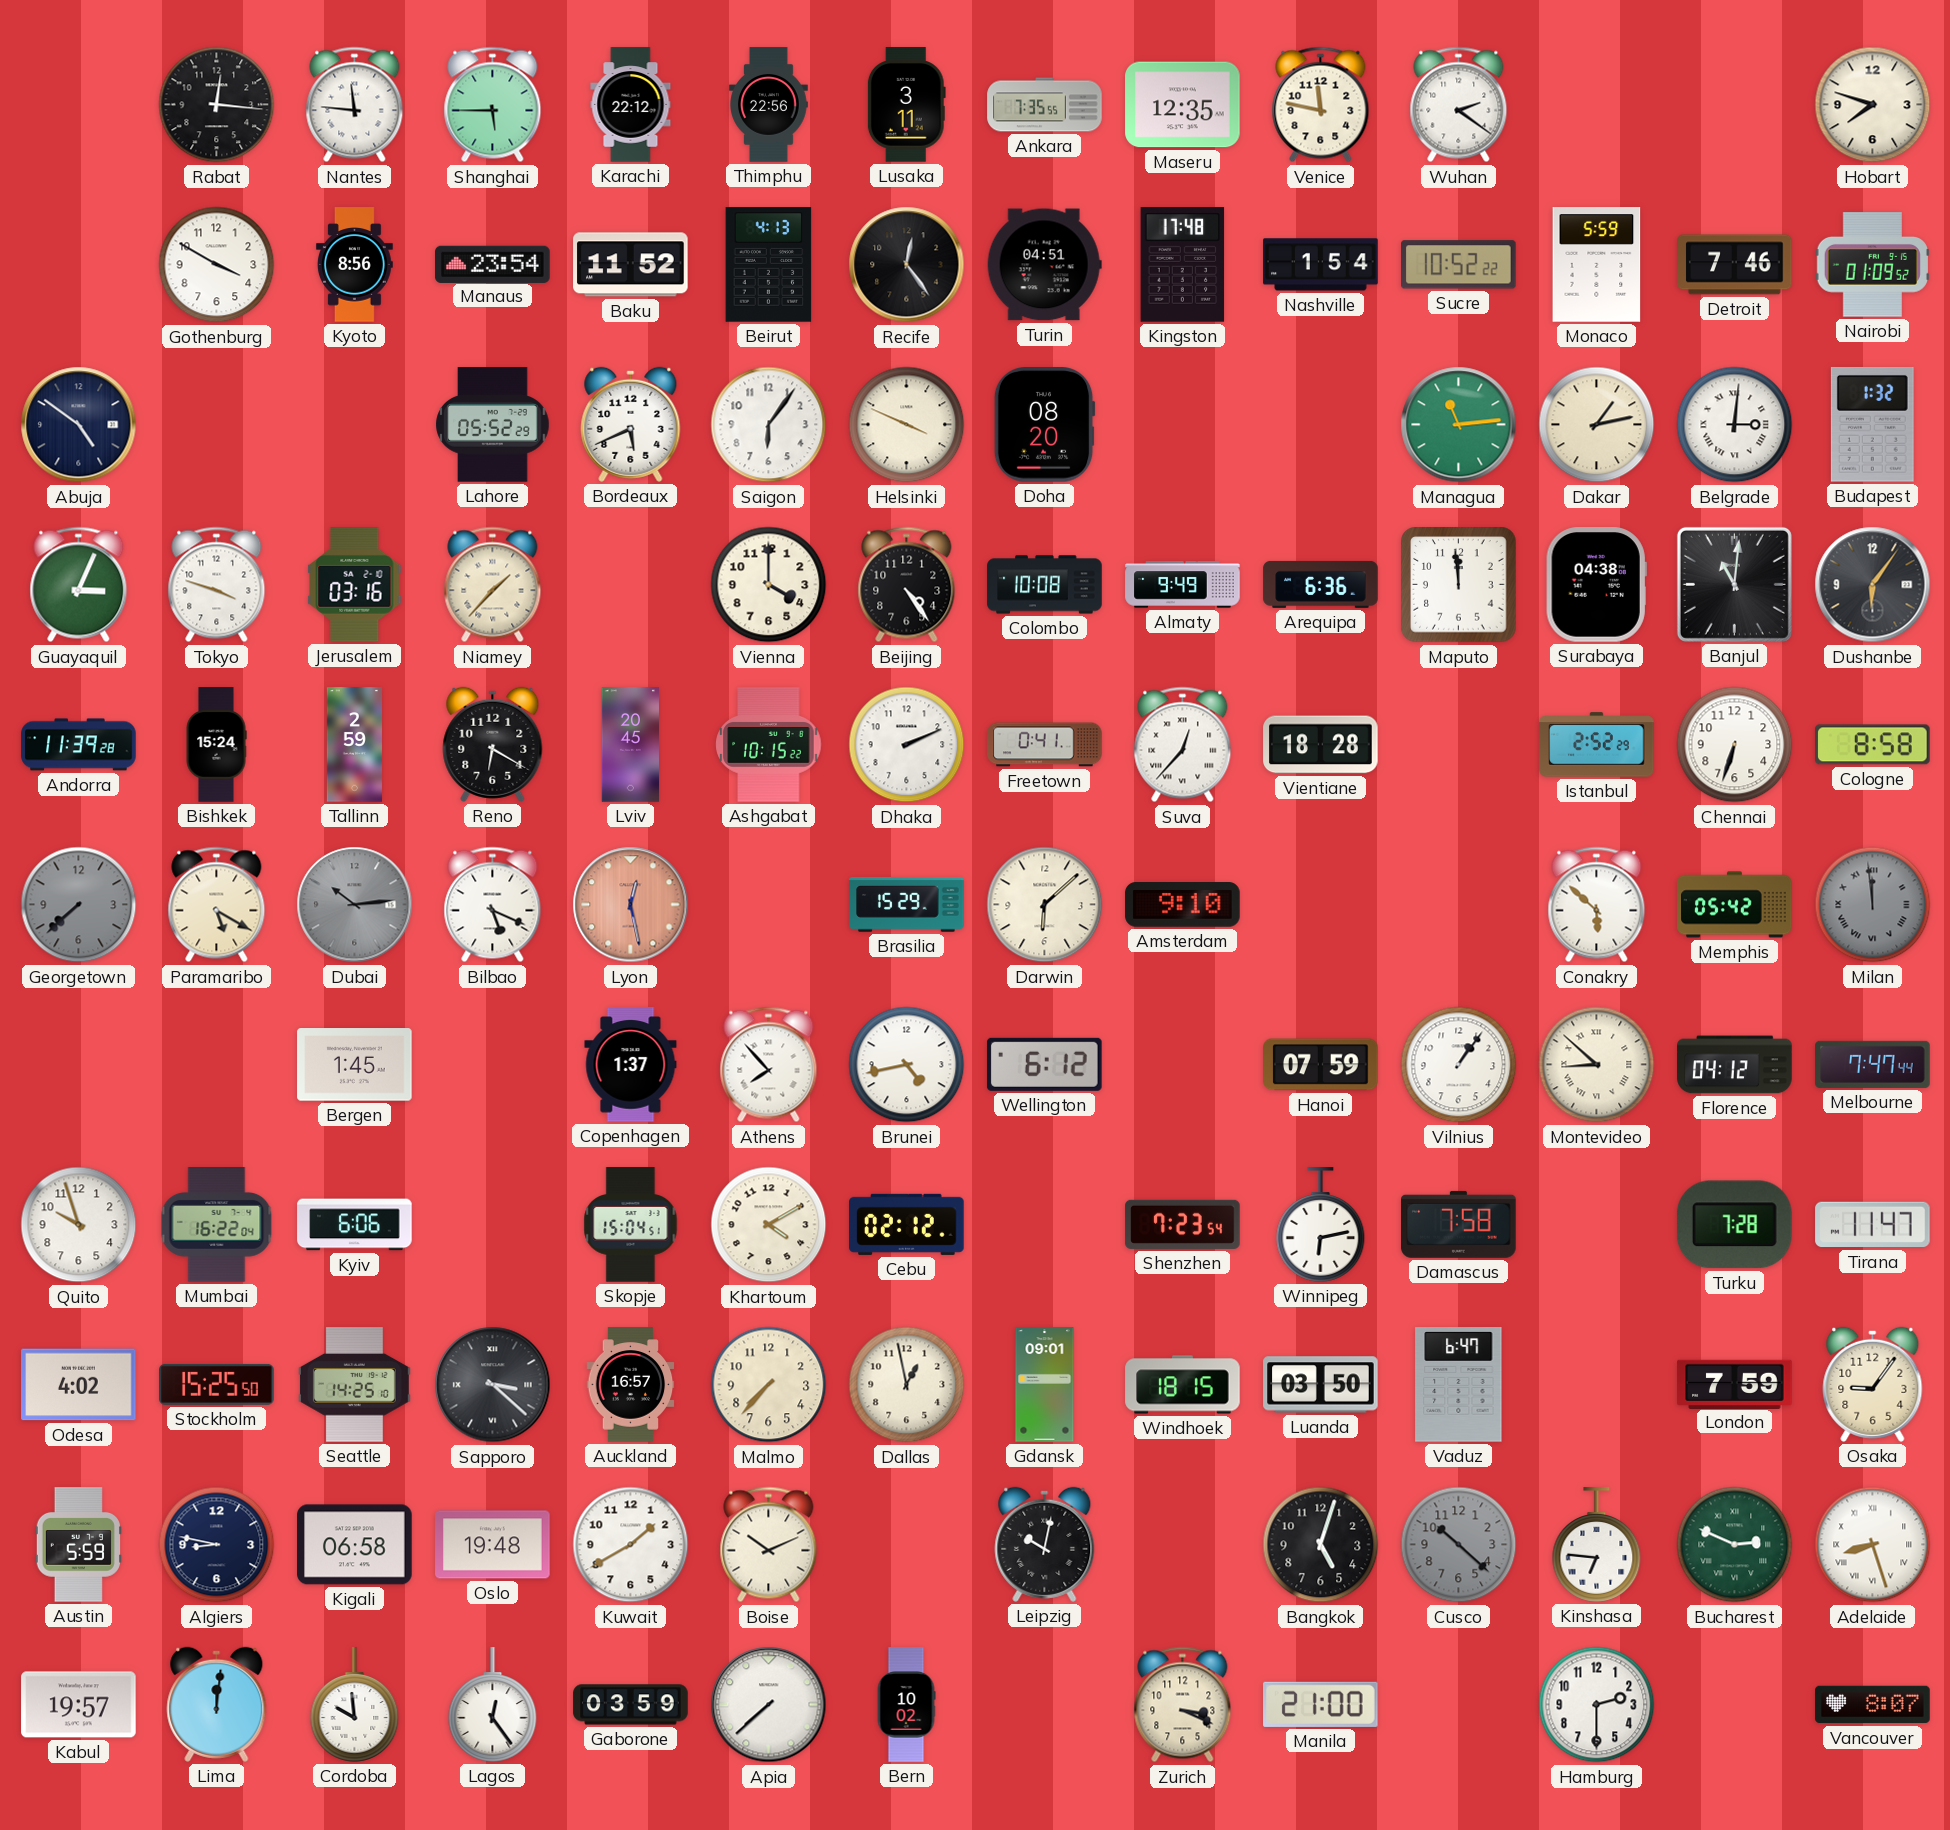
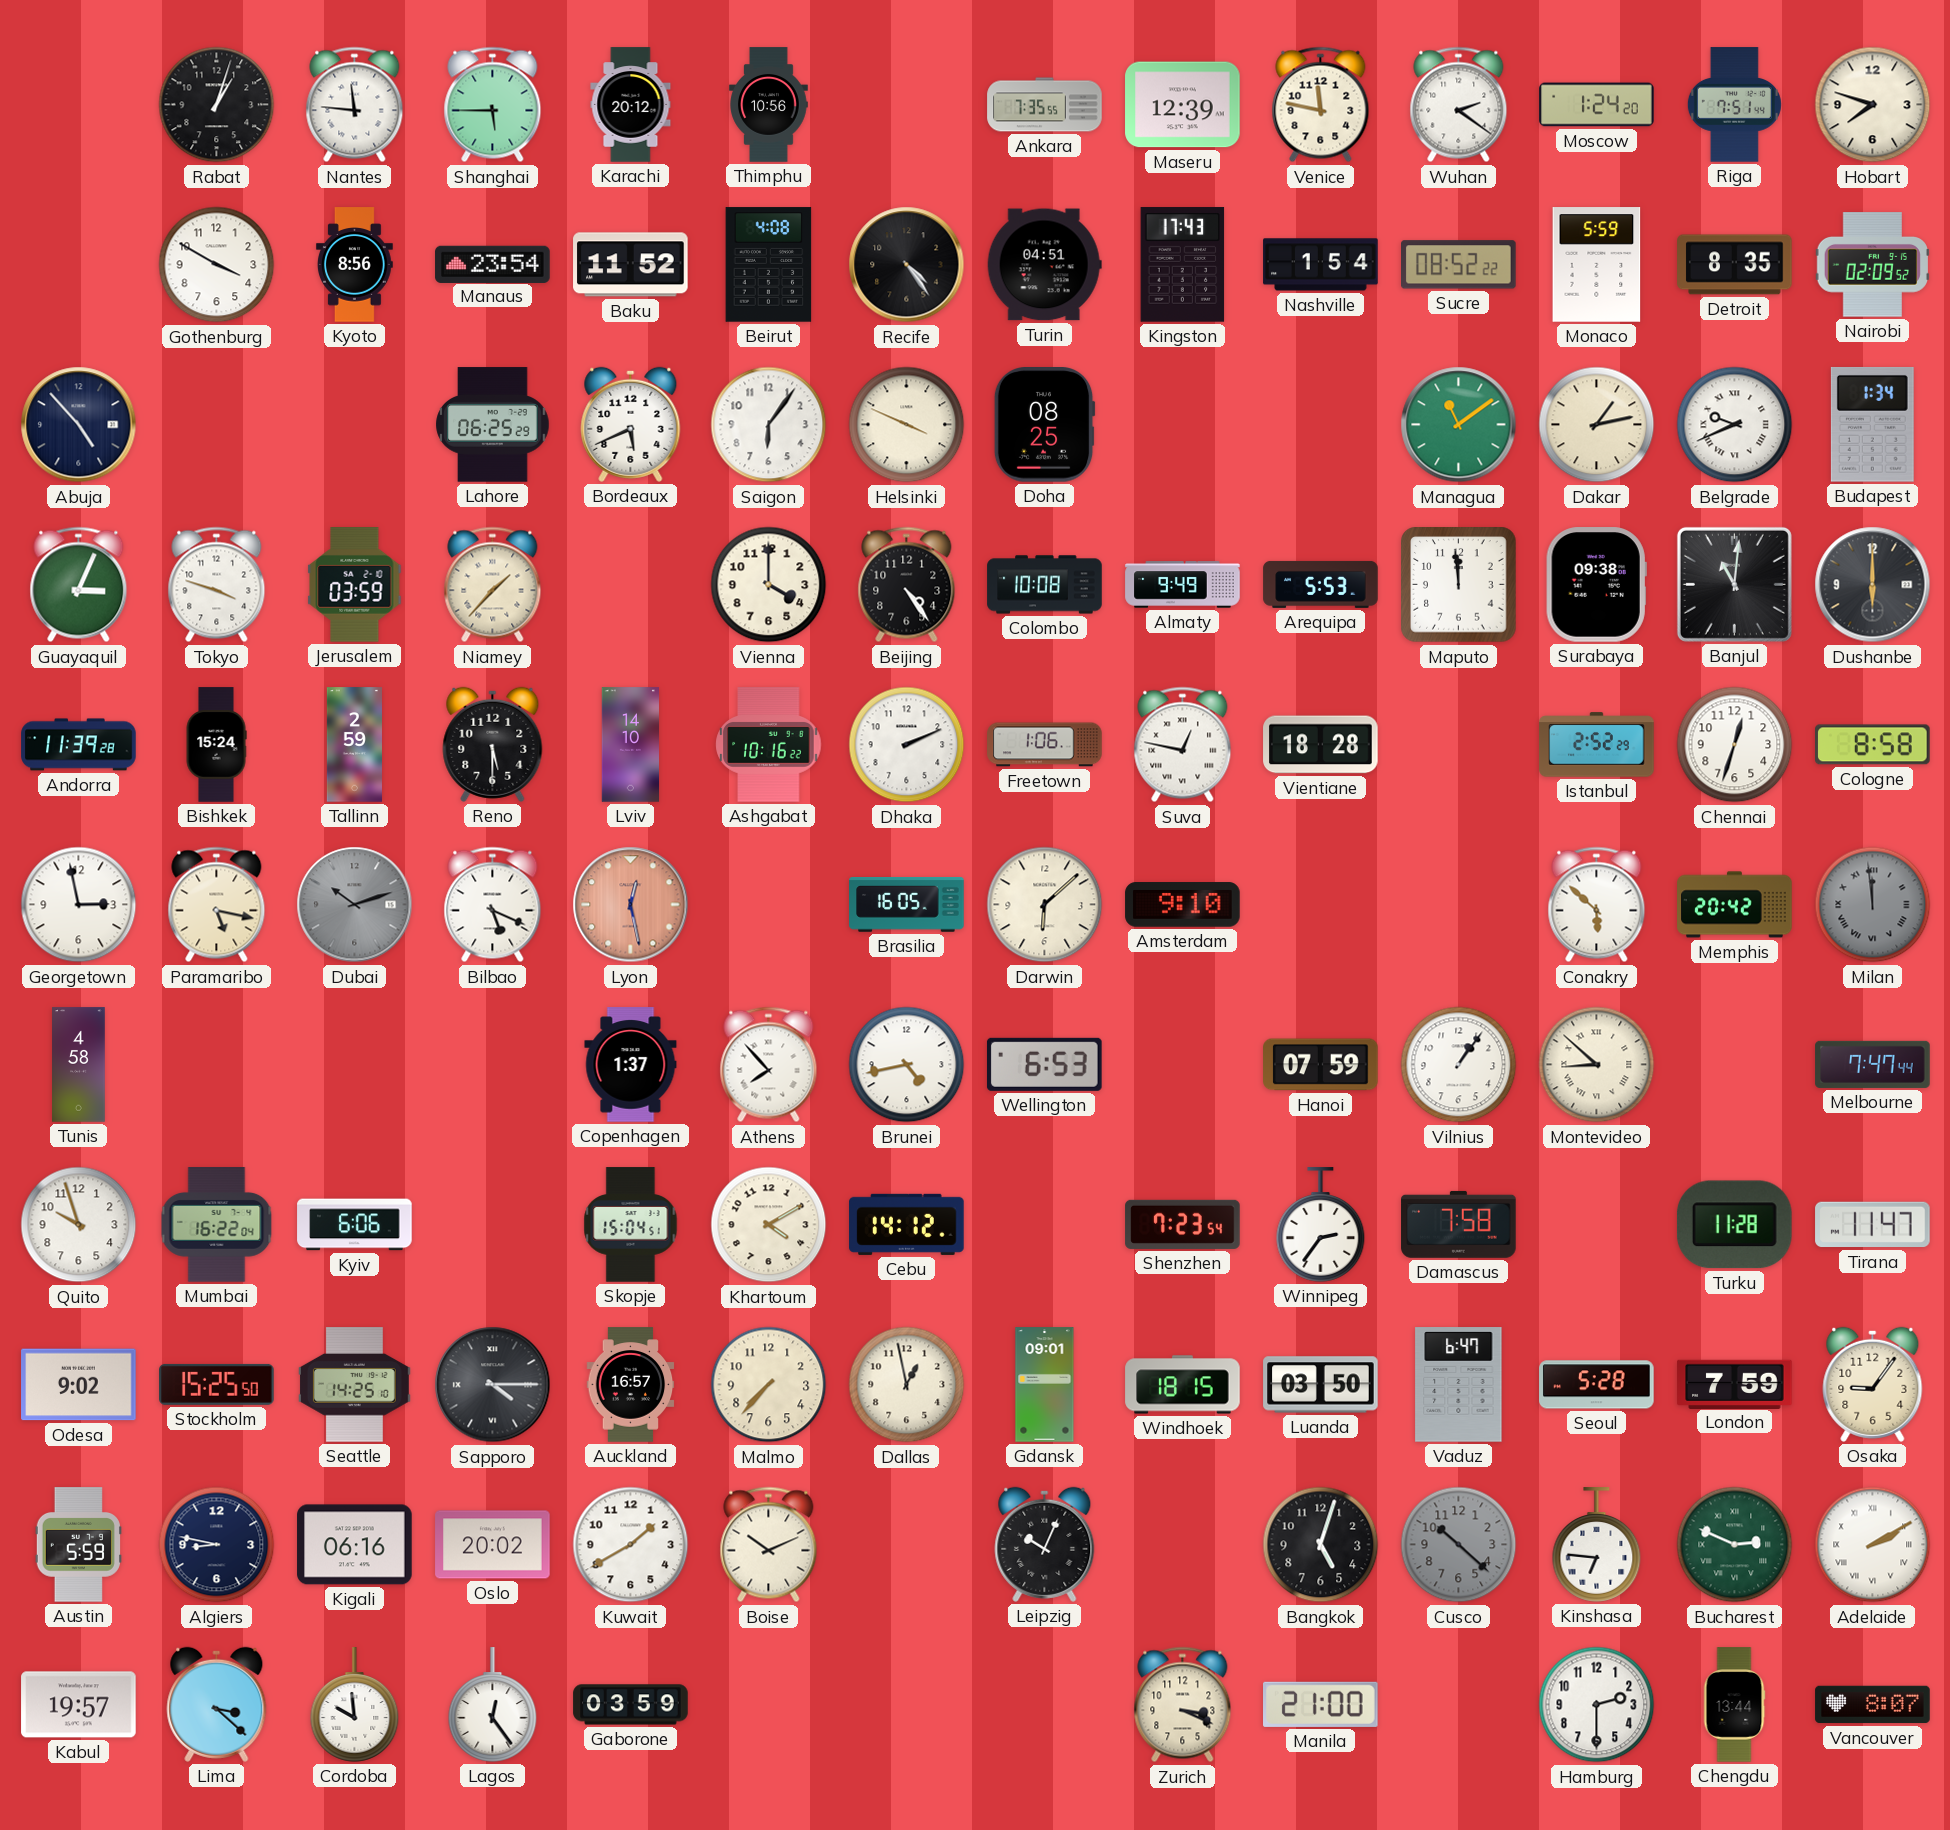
Rabat: 12:16 -> 1:03 (217, 105)
Karachi: 22:12 -> 20:12 (631, 105)
Thimphu: 22:56 -> 10:56 (769, 105)
Lusaka: 3:11 -> none (906, 105)
Maseru: 12:35 -> 12:39 (1183, 105)
Moscow: none -> 1:24 (1597, 105)
Riga: none -> 7:51 (1734, 105)
Beirut: 4:13 -> 4:08 (769, 265)
Recife: 12:24 -> 4:24 (907, 265)
Kingston: 17:48 -> 17:43 (1183, 265)
Sucre: 10:52 -> 08:52 (1459, 265)
Detroit: 7:46 -> 8:35 (1735, 265)
Nairobi: 01:09 -> 02:09 (1872, 265)
Abuja: 4:51 -> 4:53 (79, 425)
Lahore: 05:52 -> 06:25 (493, 425)
Doha: 08:20 -> 08:25 (1044, 425)
Managua: 11:14 -> 11:09 (1459, 425)
Belgrade: 3:01 -> 9:41 (1735, 425)
Budapest: 1:32 -> 1:34 (1872, 424)
Jerusalem: 03:16 -> 03:59 (355, 585)
Arequipa: 6:36 -> 5:53 (1321, 584)
Surabaya: 04:38 -> 09:38 (1596, 585)
Dushanbe: 6:06 -> 6:00 (1873, 585)
Reno: 6:20 -> 5:30 (493, 744)
Lviv: 20:45 -> 14:10 (631, 745)
Ashgabat: 10:15 -> 10:16 (769, 745)
Freetown: 0:41 -> 1:06 (1045, 745)
Suva: 12:37 -> 12:47 (1183, 745)
Chennai: 6:33 -> 12:33 (1735, 745)
Georgetown: 7:38 -> 2:58 (79, 905)
Georgetown dial: grey -> white (79, 905)
Paramaribo: 5:20 -> 5:17 (217, 905)
Dubai: 10:14 -> 10:12 (355, 905)
Brasilia: 15:29 -> 16:05 (907, 905)
Memphis: 05:42 -> 20:42 (1735, 905)
Tunis: none -> 4:58 (79, 1065)
Bergen: 1:45 -> none (355, 1065)
Wellington: 6:12 -> 6:53 (1045, 1064)
Florence: 04:12 -> none (1735, 1065)
Cebu: 02:12 -> 14:12 (907, 1224)
Winnipeg: 6:13 -> 2:36 (1321, 1225)
Turku: 7:28 -> 11:28 (1734, 1225)
Odesa: 4:02 -> 9:02 (79, 1385)
Sapporo: 3:22 -> 4:15 (493, 1385)
Seoul: none -> 5:28 (1597, 1385)
Kigali: 06:58 -> 06:16 (355, 1545)
Oslo: 19:48 -> 20:02 (493, 1545)
Leipzig: 10:02 -> 10:04 (1045, 1544)
Adelaide: 8:27 -> 2:10 (1873, 1545)
Lima: 12:01 -> 3:22 (217, 1704)
Apia: 7:38 -> none (769, 1705)
Bern: 10:02 -> none (906, 1705)
Chengdu: none -> 13:44 (1734, 1705)
